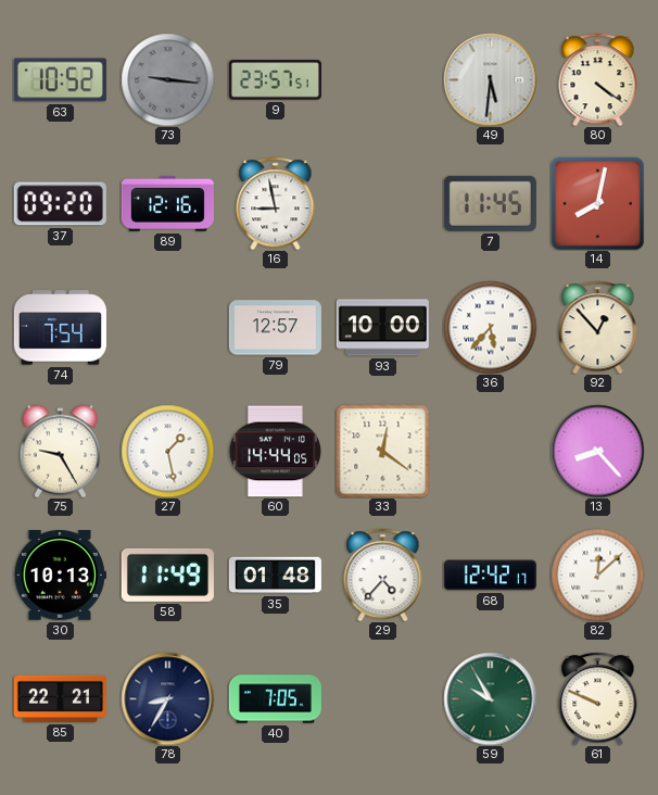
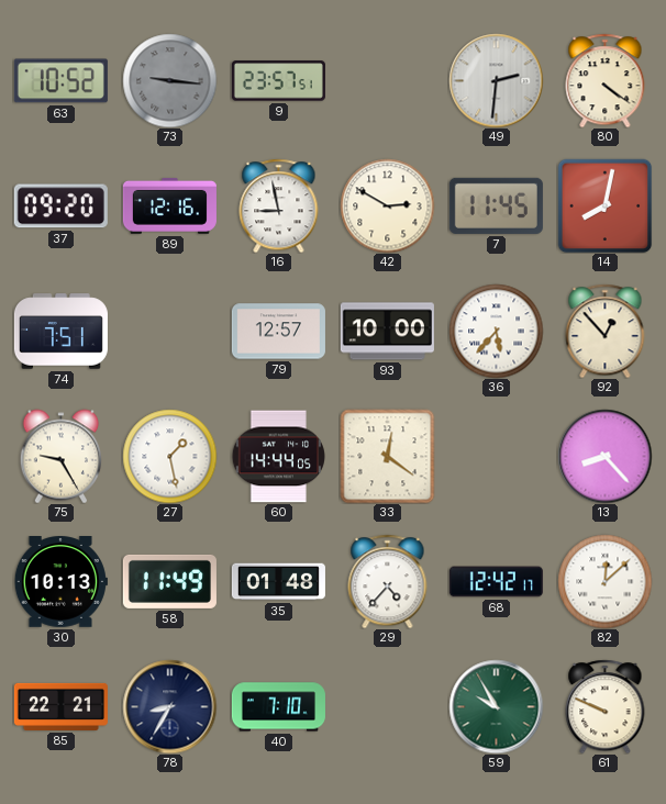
49: 5:31 -> 2:31 (496, 80)
42: none -> 2:50 (387, 205)
74: 7:54 -> 7:51 (60, 332)
40: 7:05 -> 7:10 (278, 707)
